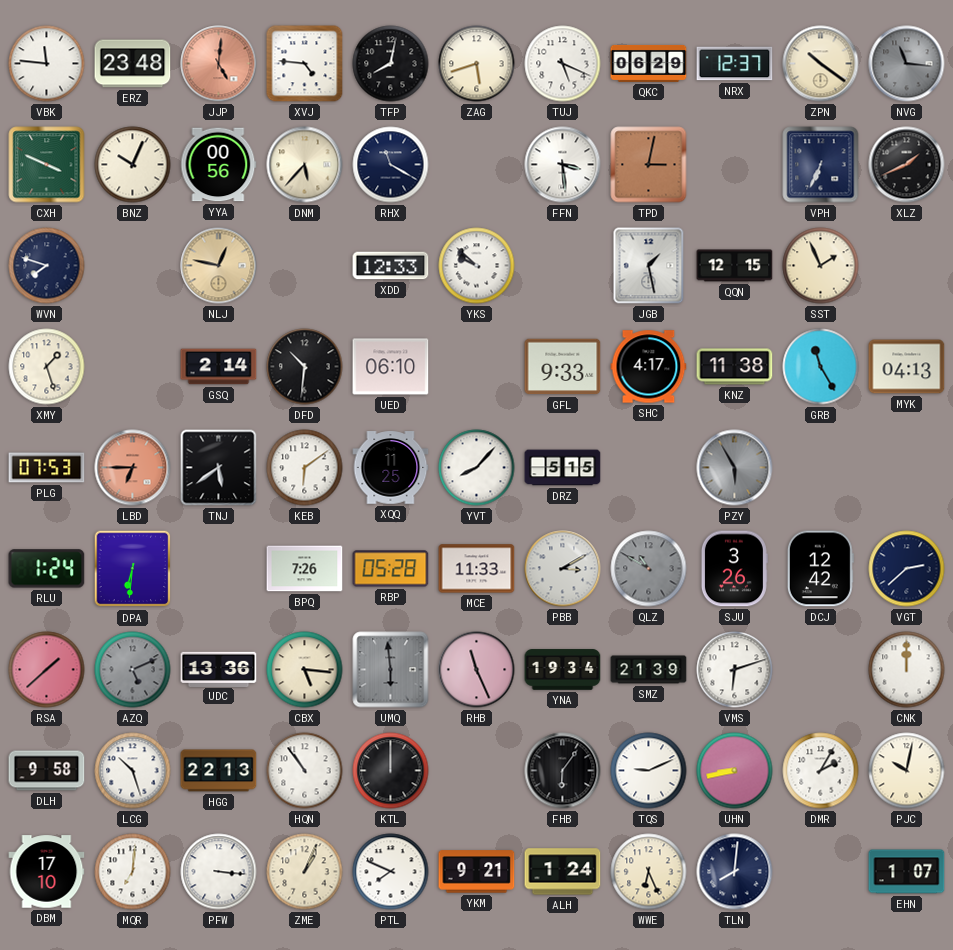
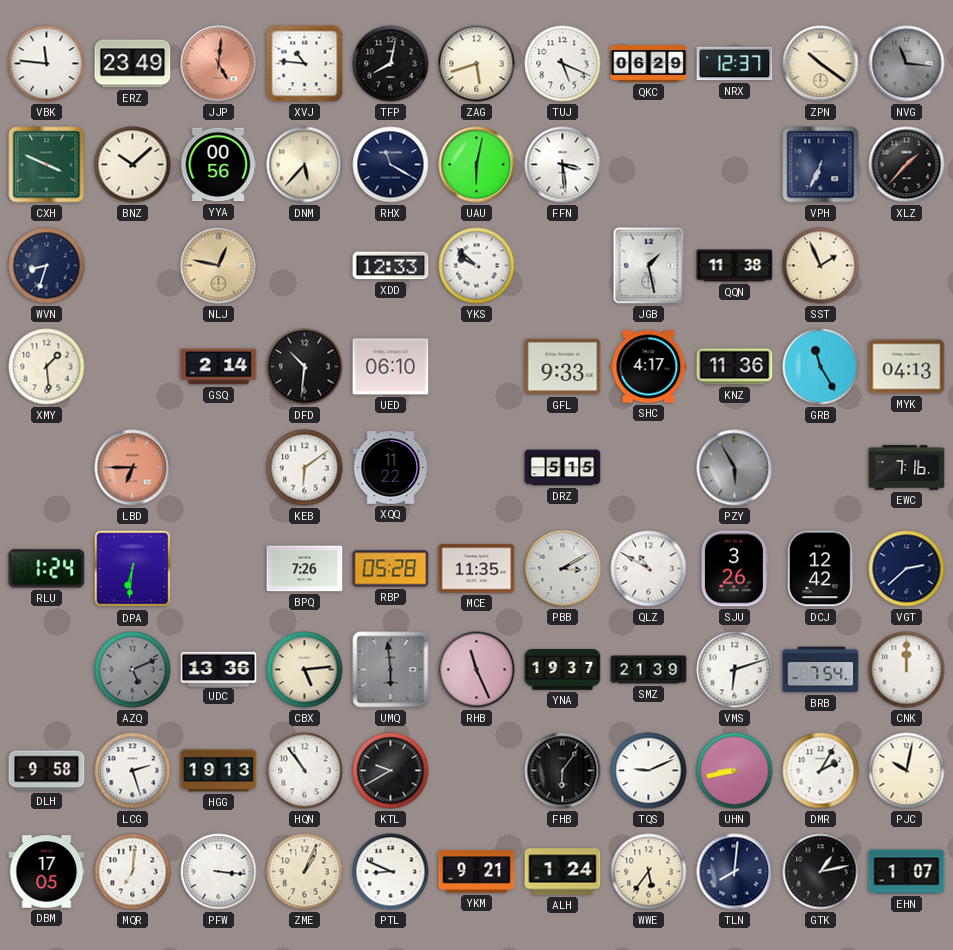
ERZ: 23:48 -> 23:49 (133, 64)
XVJ: 4:46 -> 10:46 (305, 64)
BNZ: 10:04 -> 10:08 (133, 165)
UAU: none -> 6:02 (477, 165)
TPD: 3:02 -> none (649, 165)
XLZ: 1:41 -> 1:37 (907, 165)
WVN: 7:48 -> 8:33 (47, 266)
QQN: 12:15 -> 11:38 (735, 266)
XMY: 1:27 -> 1:29 (47, 367)
KNZ: 11:38 -> 11:36 (735, 367)
PLG: 07:53 -> none (47, 468)
TNJ: 5:39 -> none (219, 468)
XQQ: 11:25 -> 11:22 (391, 468)
YVT: 8:07 -> none (477, 468)
EWC: none -> 7:16 (907, 468)
MCE: 11:33 -> 11:35 (477, 569)
QLZ dial: grey -> white (649, 569)
RSA: 1:38 -> none (47, 670)
CBX: 5:16 -> 5:14 (305, 670)
YNA: 19:34 -> 19:37 (563, 670)
BRB: none -> 7:54 (821, 670)
LCG: 10:27 -> 2:27 (133, 771)
HGG: 22:13 -> 19:13 (219, 771)
KTL: 12:00 -> 9:40 (391, 771)
DBM: 17:10 -> 17:05 (47, 872)
PTL: 7:49 -> 8:49 (391, 872)
WWE: 6:26 -> 5:36 (649, 872)
GTK: none -> 1:13 (821, 872)
